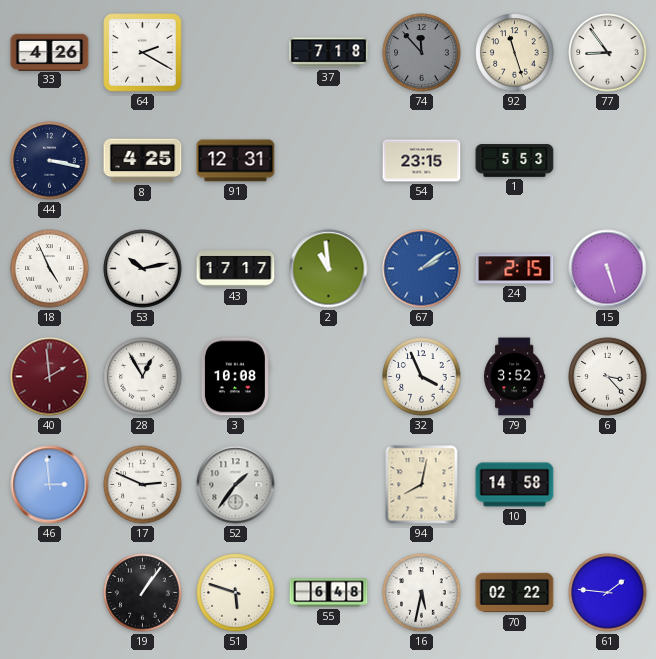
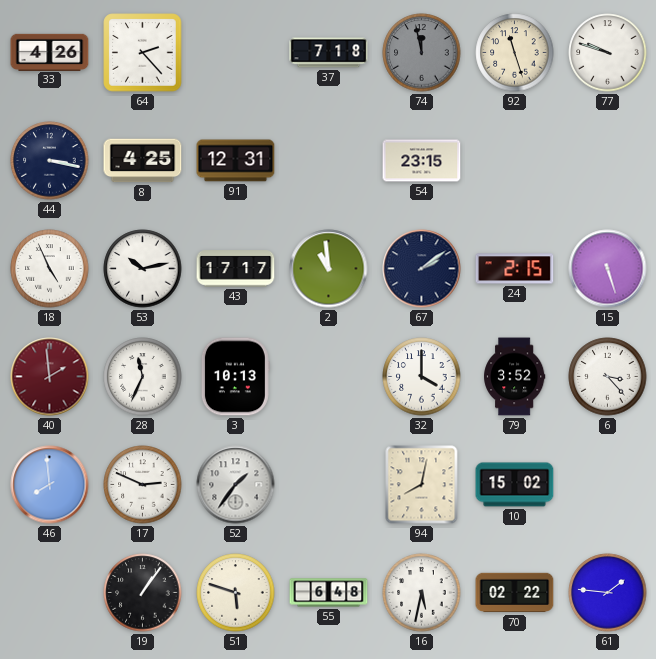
64: 2:20 -> 2:23 (143, 53)
74: 11:53 -> 11:58 (422, 53)
77: 8:54 -> 9:48 (608, 53)
1: 5:53 -> none (515, 161)
67 dial: blue -> navy (422, 269)
28: 12:55 -> 11:34 (143, 377)
3: 10:08 -> 10:13 (235, 377)
32: 3:56 -> 4:00 (422, 377)
46: 2:59 -> 7:59 (50, 485)
10: 14:58 -> 15:02 (515, 485)
